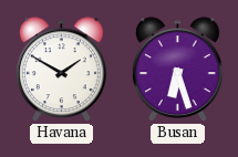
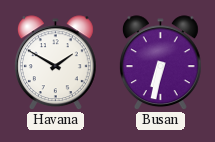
Busan: 6:27 -> 6:32 (160, 63)
